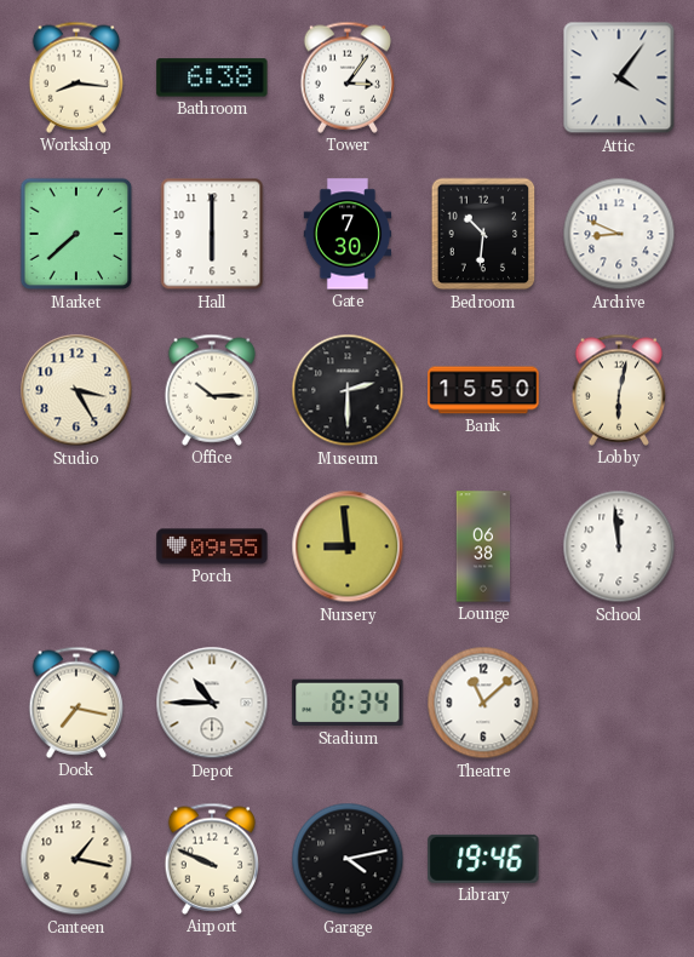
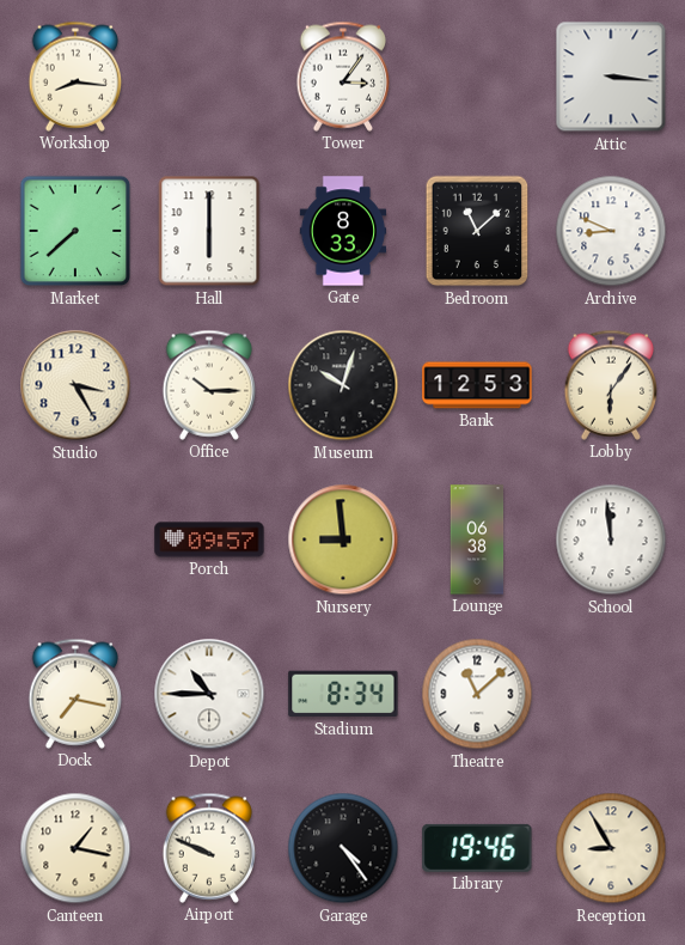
Bathroom: 6:38 -> none (212, 78)
Attic: 4:06 -> 3:16 (611, 77)
Gate: 7:30 -> 8:33 (343, 231)
Bedroom: 10:31 -> 11:08 (477, 231)
Museum: 2:30 -> 10:03 (343, 385)
Bank: 15:50 -> 12:53 (477, 385)
Lobby: 6:02 -> 6:06 (611, 385)
Porch: 09:55 -> 09:57 (209, 539)
Garage: 4:13 -> 4:24 (343, 848)
Reception: none -> 8:55 (611, 848)
